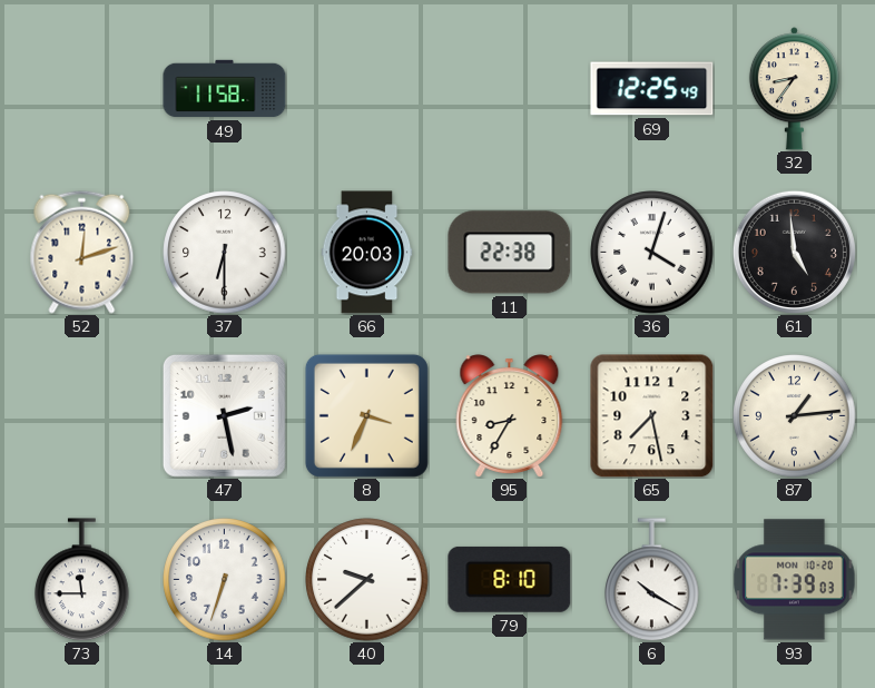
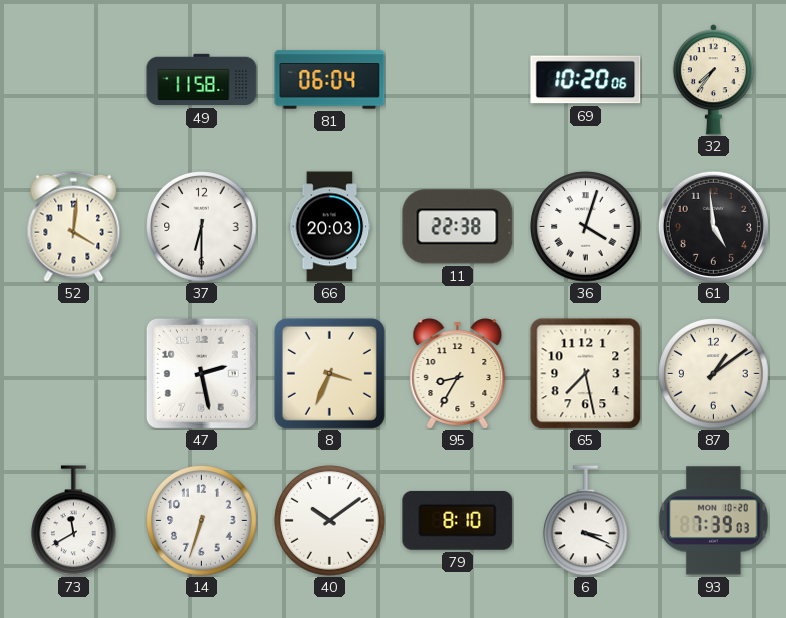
81: none -> 06:04 (330, 80)
69: 12:25 -> 10:20 (586, 80)
32: 8:36 -> 7:36 (713, 80)
52: 12:12 -> 4:01 (74, 226)
87: 1:14 -> 1:09 (714, 374)
73: 11:45 -> 11:40 (74, 521)
40: 9:38 -> 10:09 (330, 521)
6: 10:20 -> 3:19 (586, 521)
